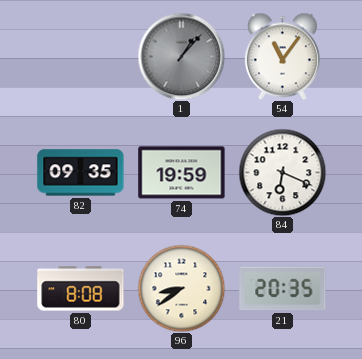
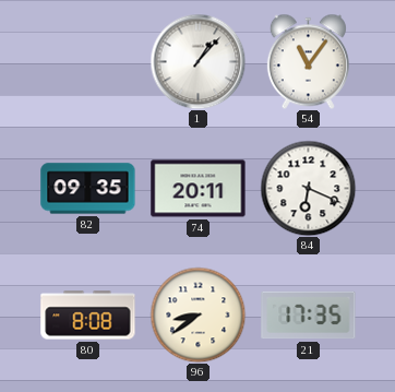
1 dial: grey -> white (197, 61)
74: 19:59 -> 20:11 (199, 189)
21: 20:35 -> 17:35 (309, 316)
